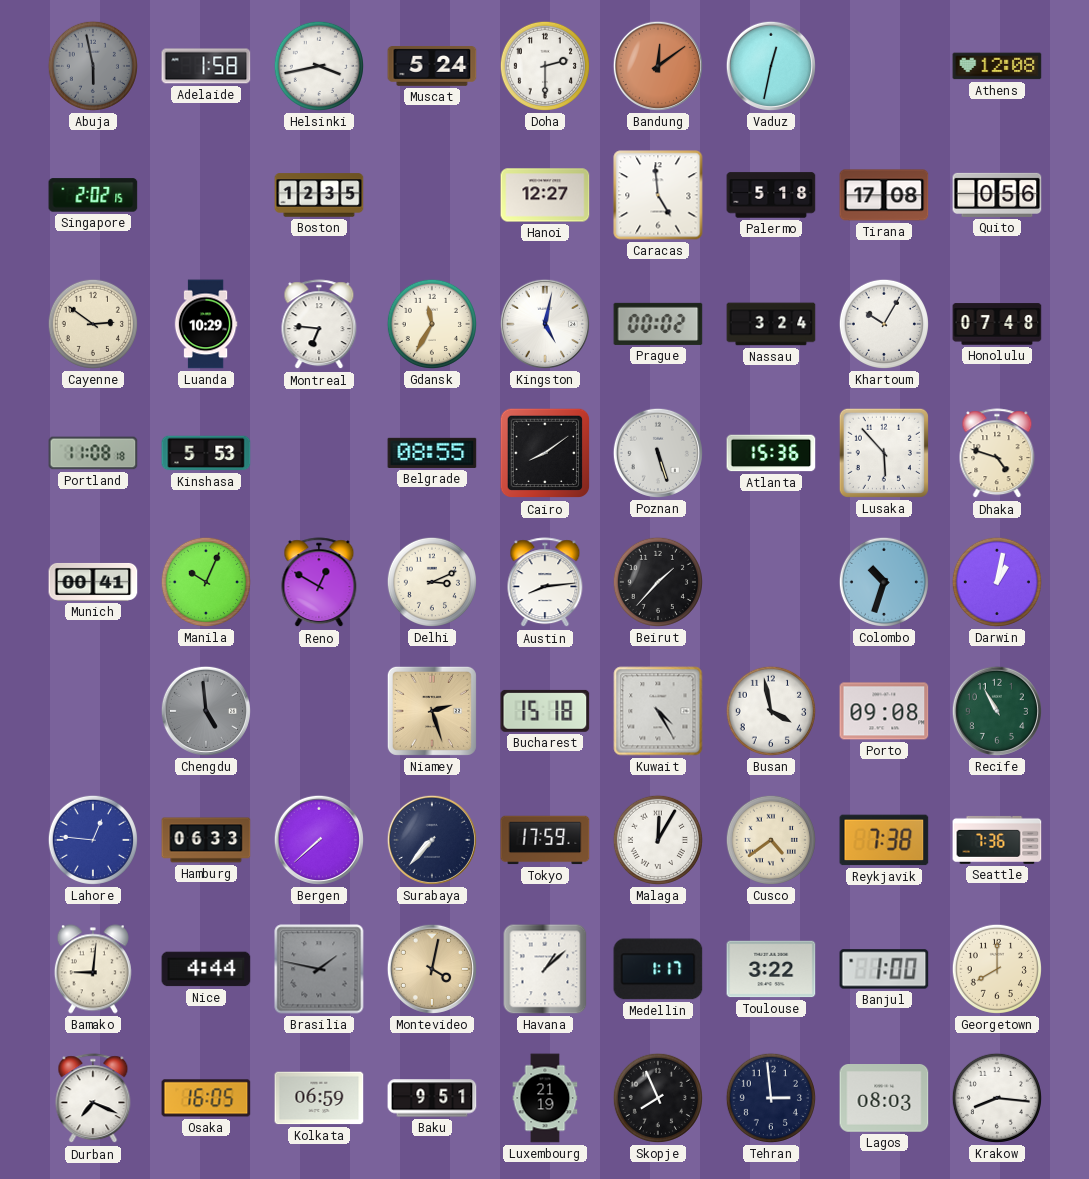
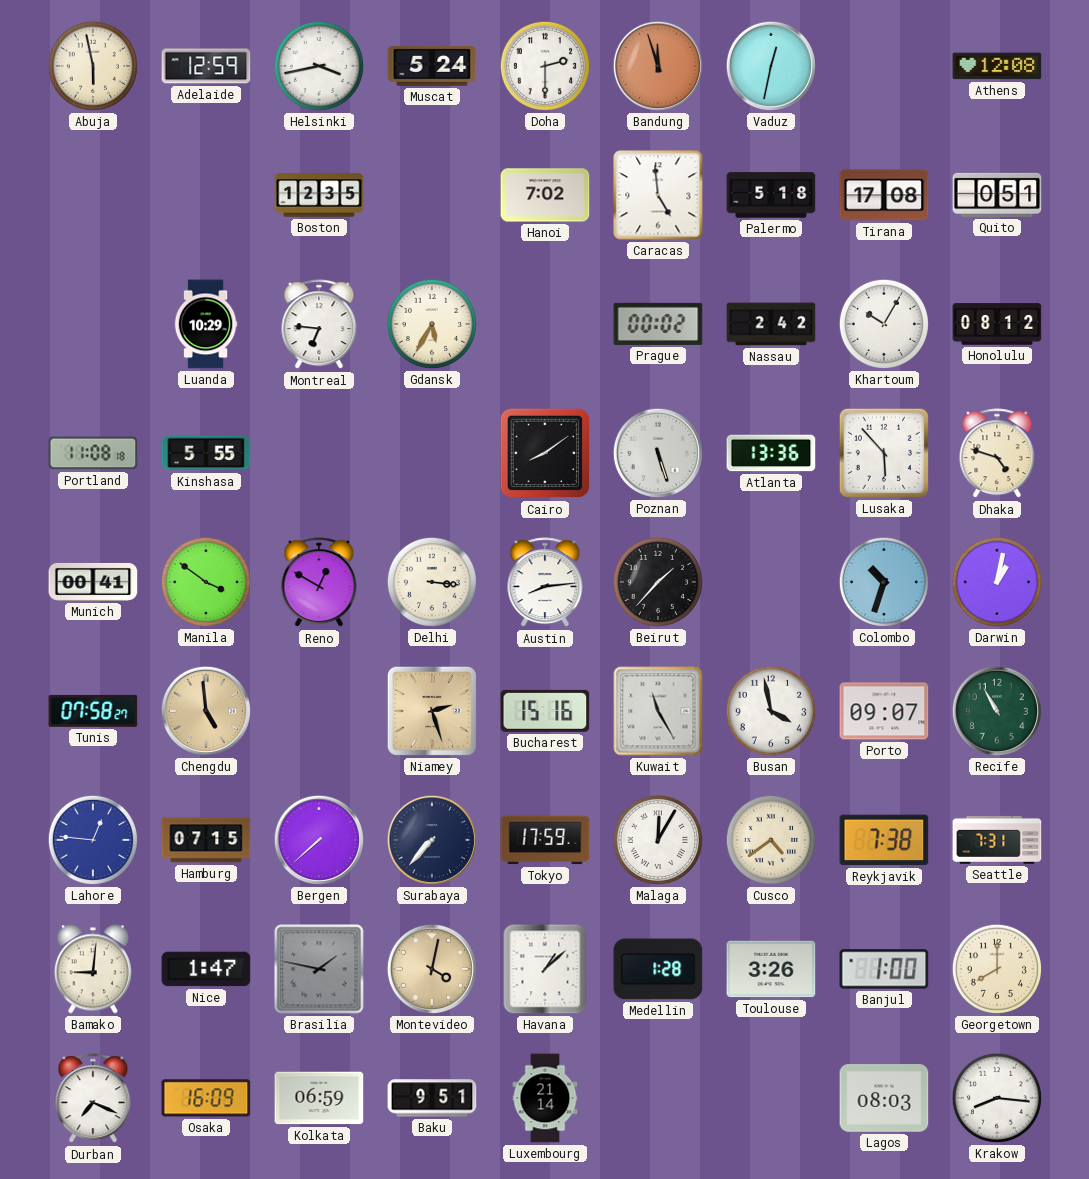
Abuja dial: grey -> cream (93, 66)
Adelaide: 1:58 -> 12:59 (206, 66)
Bandung: 12:09 -> 11:57 (658, 66)
Singapore: 2:02 -> none (93, 195)
Hanoi: 12:27 -> 7:02 (545, 195)
Quito: 0:56 -> 0:51 (997, 195)
Cayenne: 2:51 -> none (93, 324)
Gdansk: 11:35 -> 5:35 (432, 324)
Kingston: 5:02 -> none (545, 324)
Nassau: 3:24 -> 2:42 (771, 324)
Honolulu: 07:48 -> 08:12 (997, 324)
Kinshasa: 5:53 -> 5:55 (206, 453)
Belgrade: 08:55 -> none (432, 453)
Atlanta: 15:36 -> 13:36 (771, 453)
Manila: 10:04 -> 3:51 (206, 582)
Delhi: 3:11 -> 3:16 (432, 582)
Tunis: none -> 07:58 (93, 711)
Chengdu dial: grey -> champagne (206, 711)
Bucharest: 15:18 -> 15:16 (545, 711)
Kuwait: 4:25 -> 11:25 (658, 711)
Porto: 09:08 -> 09:07 (884, 711)
Hamburg: 06:33 -> 07:15 (206, 840)
Seattle: 7:36 -> 7:31 (997, 840)
Nice: 4:44 -> 1:47 (206, 969)
Medellin: 1:17 -> 1:28 (658, 969)
Toulouse: 3:22 -> 3:26 (771, 969)
Osaka: 16:05 -> 16:09 (206, 1098)
Luxembourg: 21:19 -> 21:14 (545, 1098)
Skopje: 7:56 -> none (658, 1098)
Tehran: 2:59 -> none (771, 1098)
